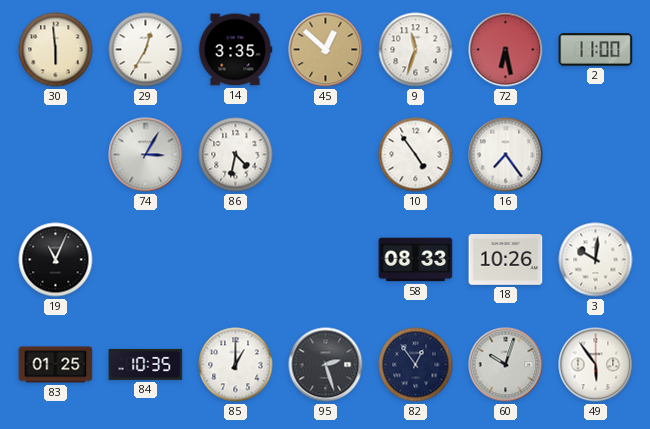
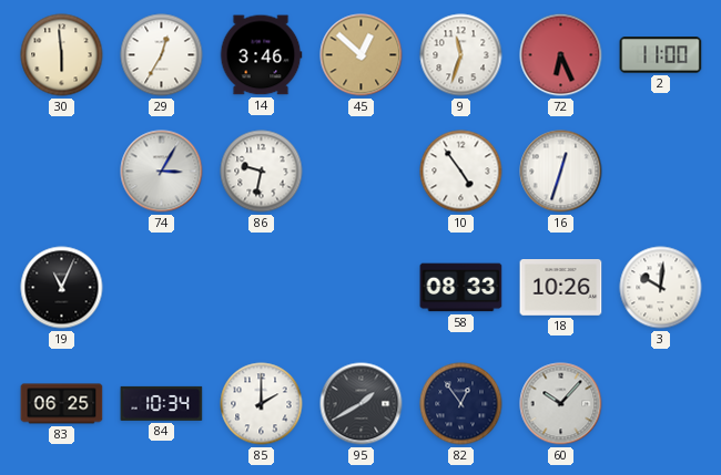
14: 3:35 -> 3:46 (261, 55)
72: 6:28 -> 6:26 (561, 55)
86: 4:32 -> 9:32 (262, 172)
16: 7:24 -> 12:33 (561, 172)
83: 01:25 -> 06:25 (62, 404)
84: 10:35 -> 10:34 (162, 403)
85: 1:00 -> 2:00 (262, 404)
95: 2:27 -> 1:40 (362, 404)
60: 10:03 -> 10:07 (561, 404)
49: 5:54 -> none (596, 365)
